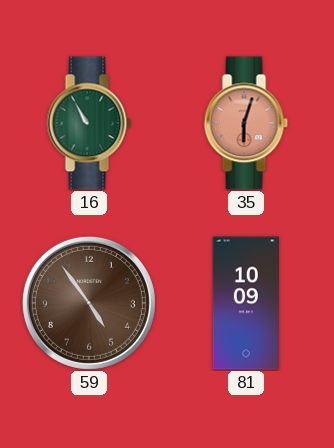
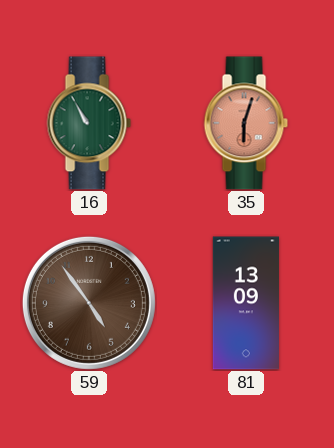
81: 10:09 -> 13:09 (246, 303)
